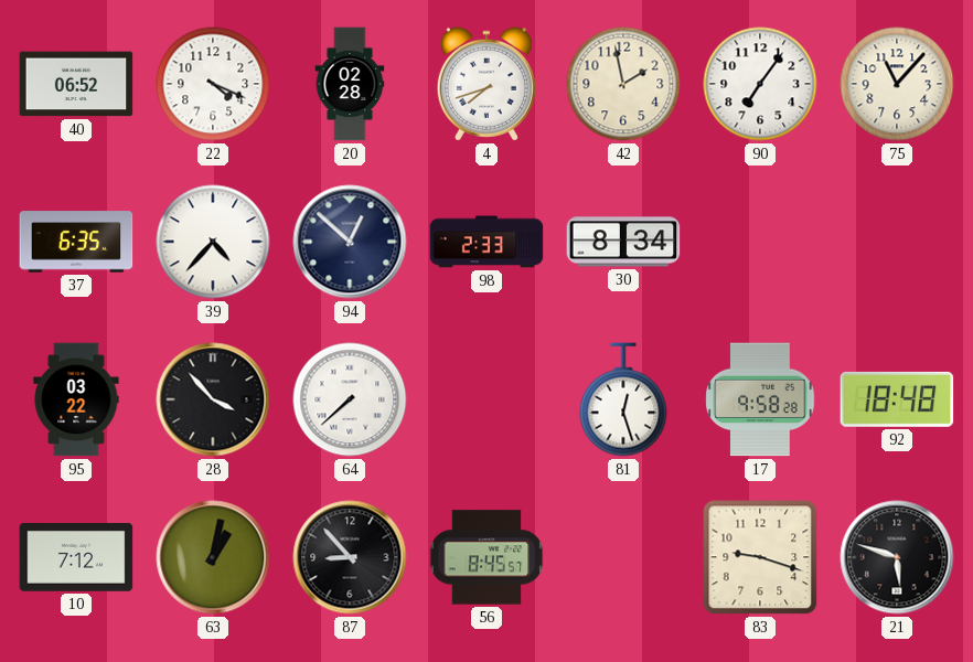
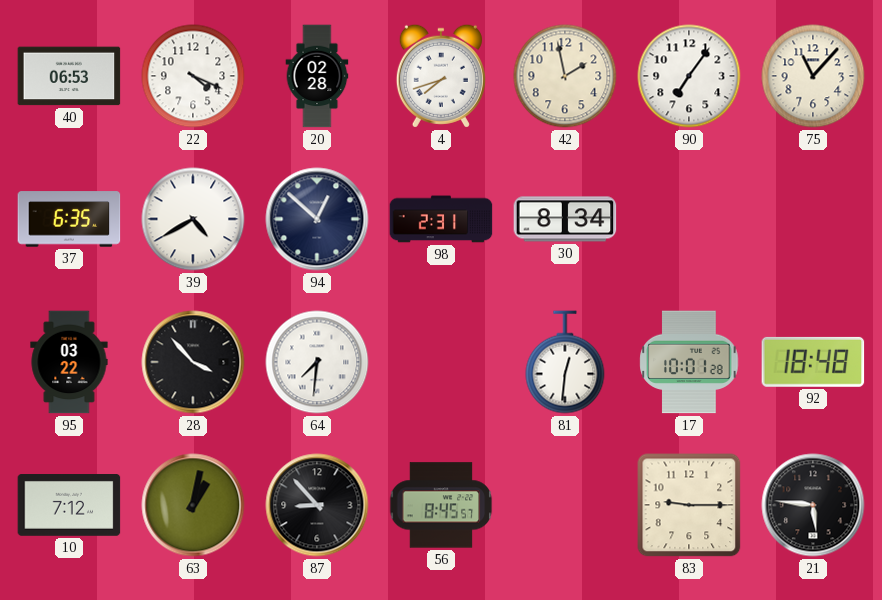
40: 06:52 -> 06:53 (69, 76)
39: 4:37 -> 4:40 (193, 219)
98: 2:33 -> 2:31 (441, 219)
64: 7:38 -> 7:31 (317, 362)
81: 12:27 -> 12:31 (565, 362)
17: 9:58 -> 10:01 (689, 362)
83: 9:18 -> 9:15 (689, 505)
21: 5:48 -> 5:46 (813, 505)
